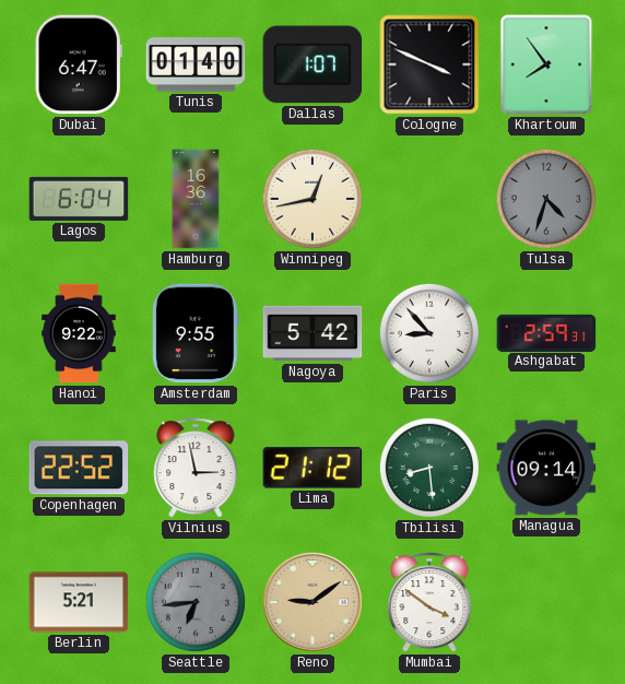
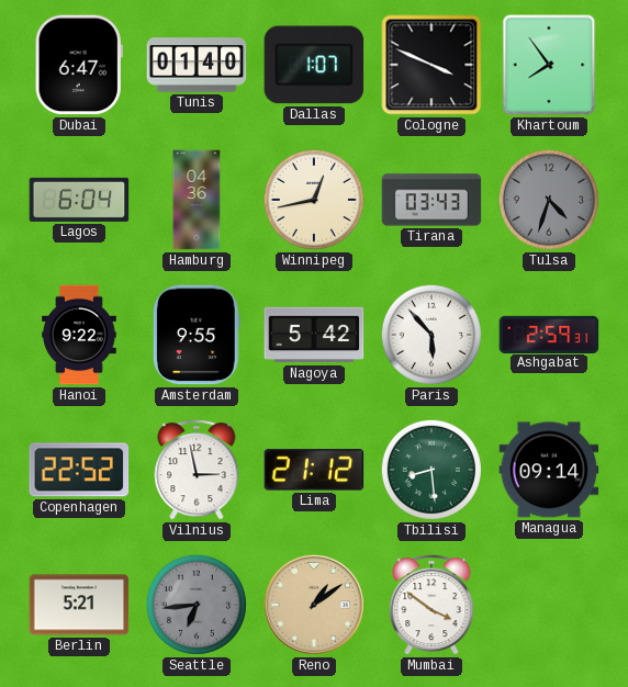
Hamburg: 16:36 -> 04:36 (197, 200)
Tirana: none -> 03:43 (431, 200)
Paris: 8:53 -> 5:53 (431, 335)
Reno: 9:09 -> 1:09 (314, 605)
